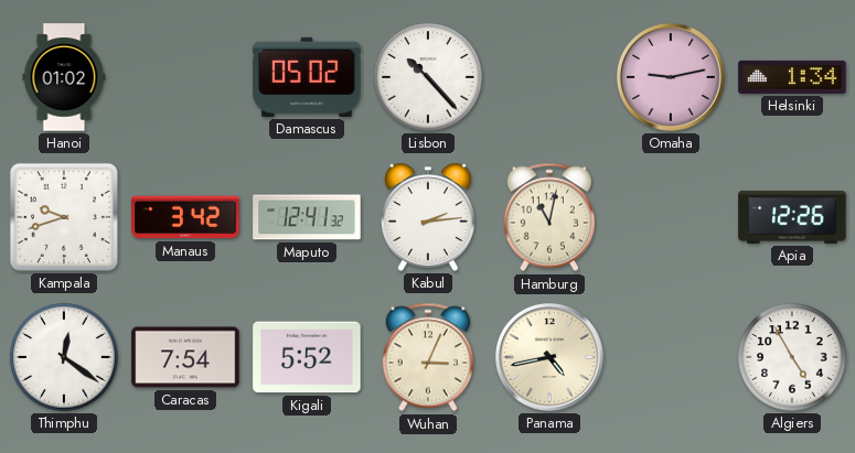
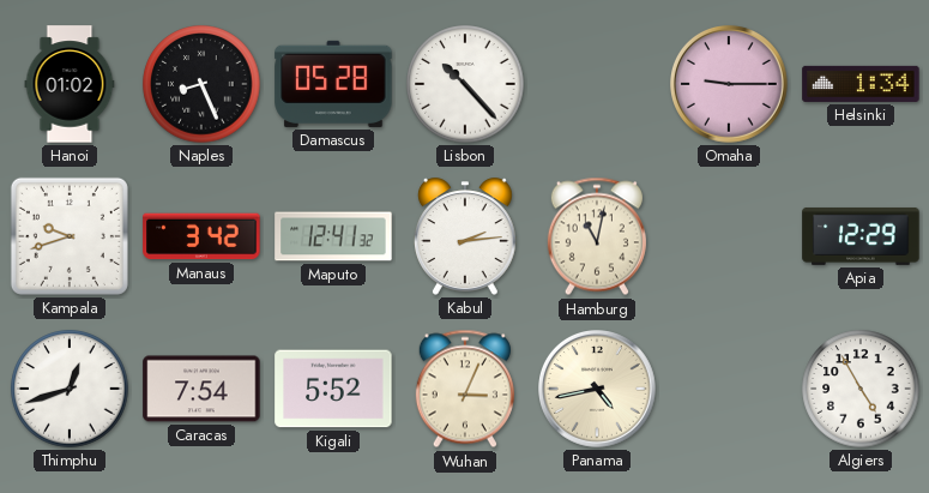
Naples: none -> 8:26 (201, 84)
Damascus: 05:02 -> 05:28 (333, 84)
Omaha: 9:13 -> 9:15 (730, 85)
Apia: 12:26 -> 12:29 (861, 236)
Thimphu: 12:21 -> 12:42 (70, 389)
